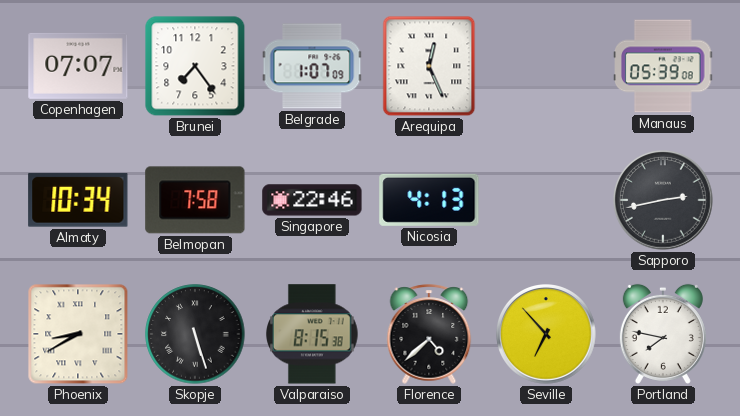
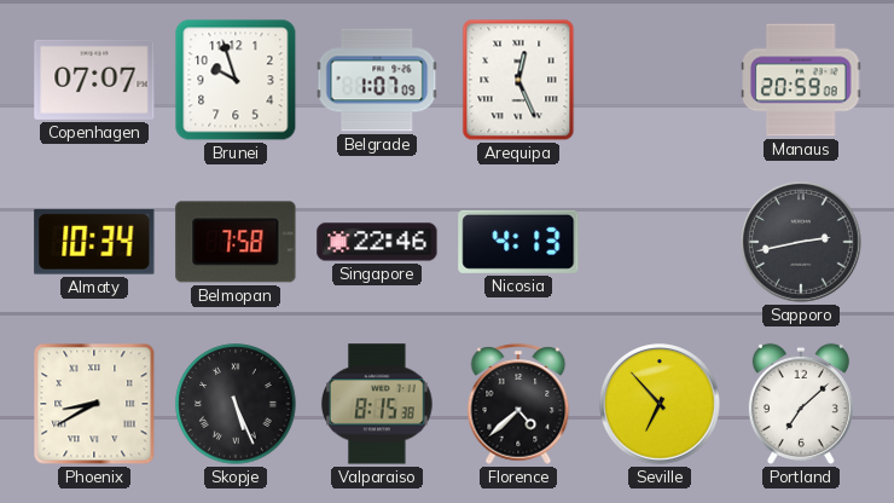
Brunei: 7:24 -> 9:57 (236, 80)
Manaus: 05:39 -> 20:59 (801, 80)
Skopje: 5:27 -> 5:26 (236, 404)
Portland: 7:47 -> 7:08 (801, 404)
